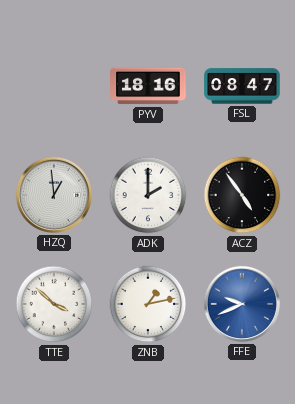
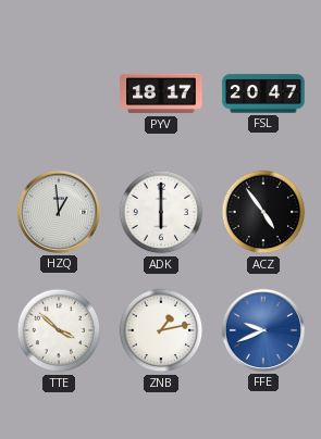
PYV: 18:16 -> 18:17 (161, 93)
FSL: 08:47 -> 20:47 (263, 93)
ADK: 2:00 -> 6:00 (161, 212)
